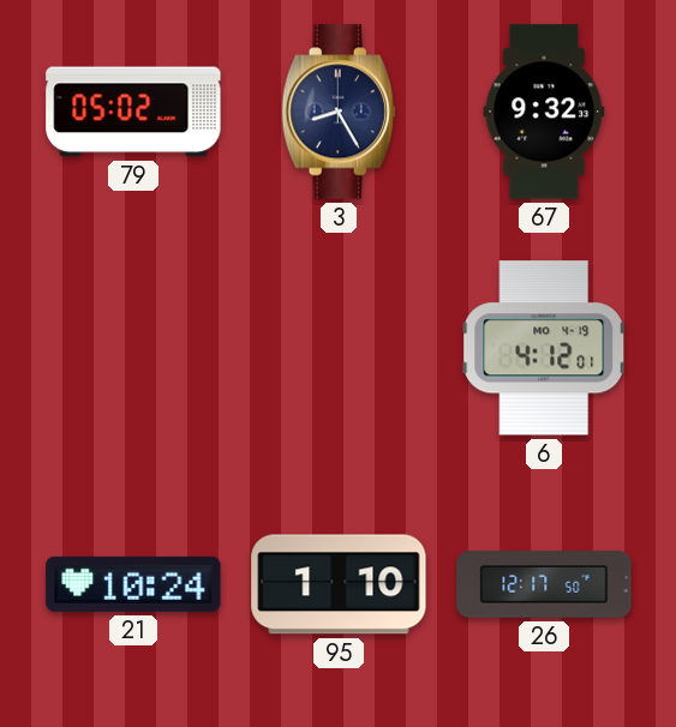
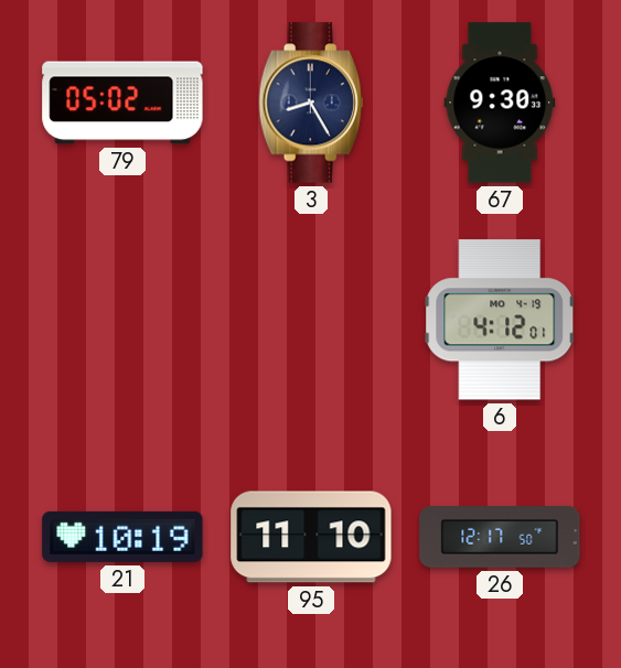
67: 9:32 -> 9:30 (500, 103)
21: 10:24 -> 10:19 (122, 537)
95: 1:10 -> 11:10 (311, 537)
